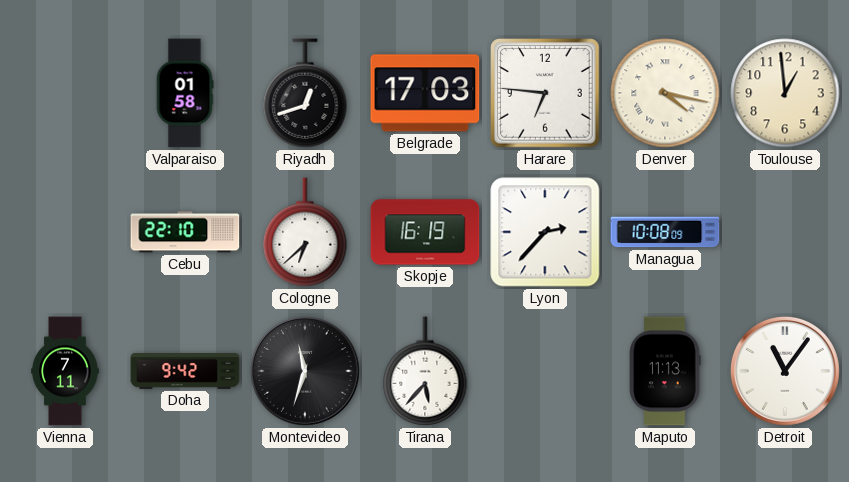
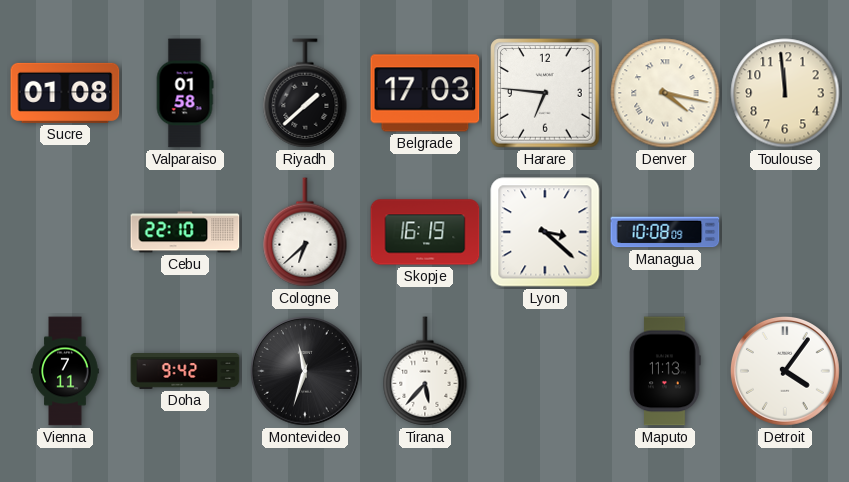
Sucre: none -> 01:08 (65, 93)
Riyadh: 12:42 -> 1:38 (305, 93)
Toulouse: 12:59 -> 11:59 (785, 93)
Lyon: 2:37 -> 3:22 (545, 232)
Detroit: 11:06 -> 4:06 (785, 371)
